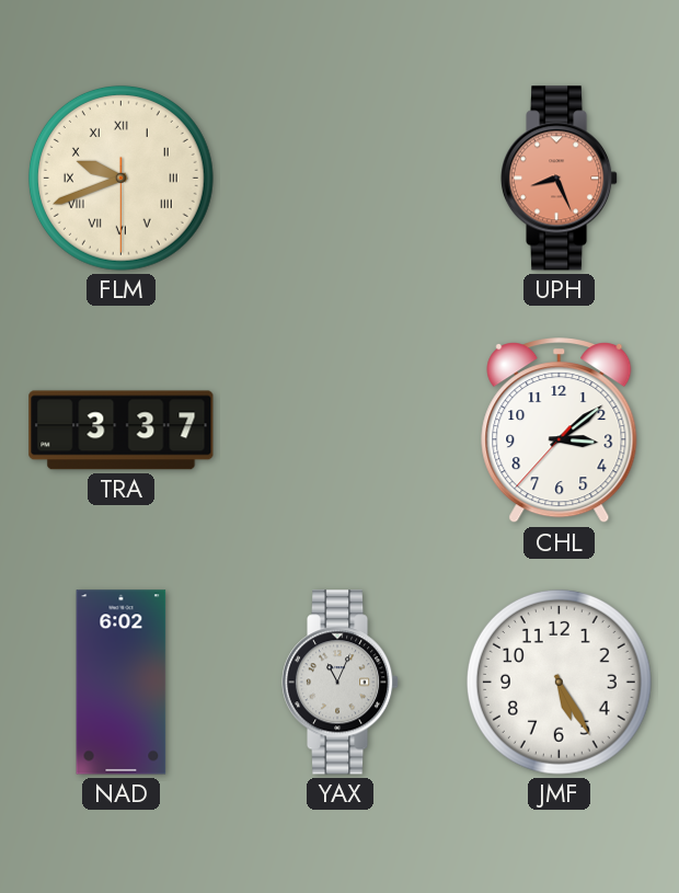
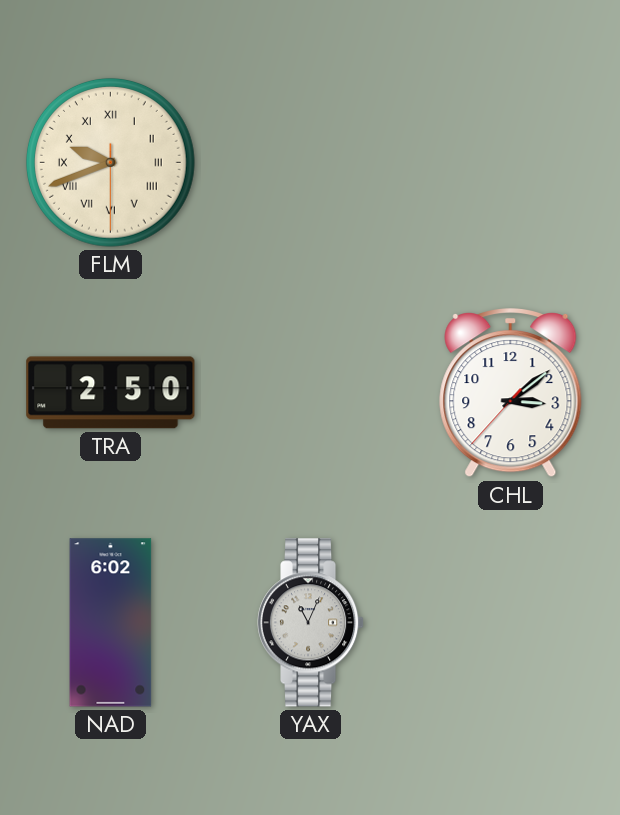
UPH: 8:26 -> none (560, 179)
TRA: 3:37 -> 2:50 (111, 393)
JMF: 5:25 -> none (559, 682)
